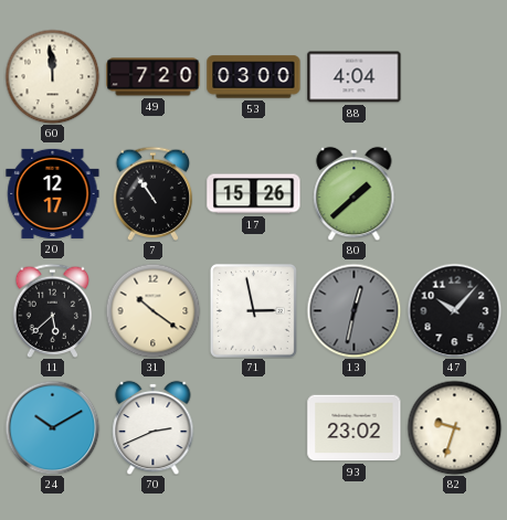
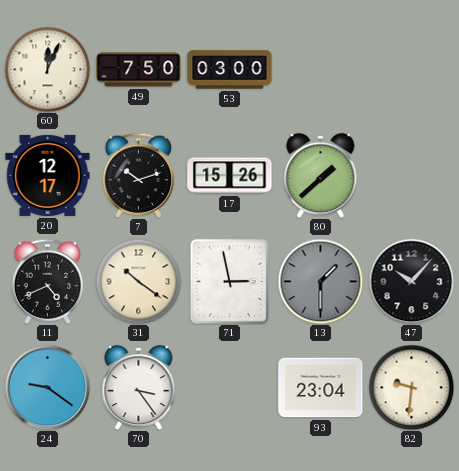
60: 11:59 -> 12:04 (47, 69)
49: 7:20 -> 7:50 (139, 70)
88: 4:04 -> none (355, 77)
7: 10:54 -> 10:12 (139, 175)
11: 5:38 -> 4:41 (48, 281)
13: 12:32 -> 1:30 (320, 281)
24: 10:10 -> 9:21 (47, 387)
70: 2:41 -> 3:24 (139, 387)
93: 23:02 -> 23:04 (321, 388)
82: 9:33 -> 9:31 (411, 387)
